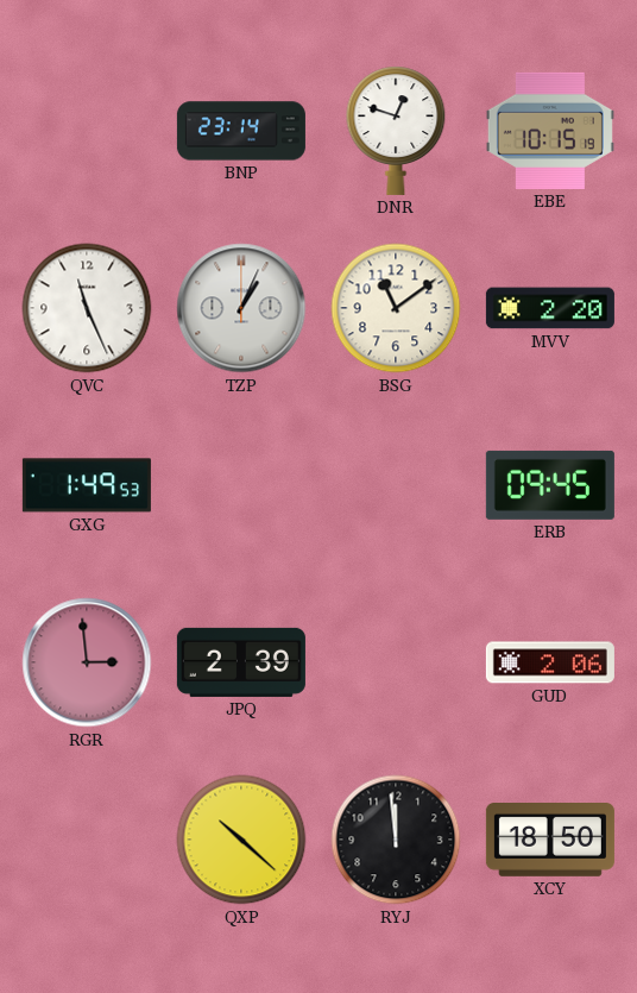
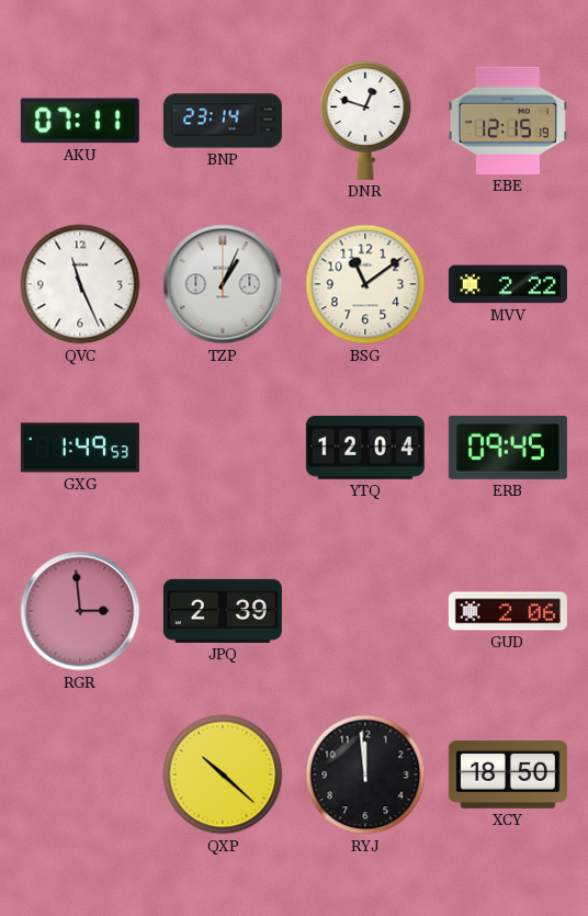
AKU: none -> 07:11 (80, 121)
EBE: 10:15 -> 12:15 (508, 121)
MVV: 2:20 -> 2:22 (508, 284)
YTQ: none -> 12:04 (365, 449)
